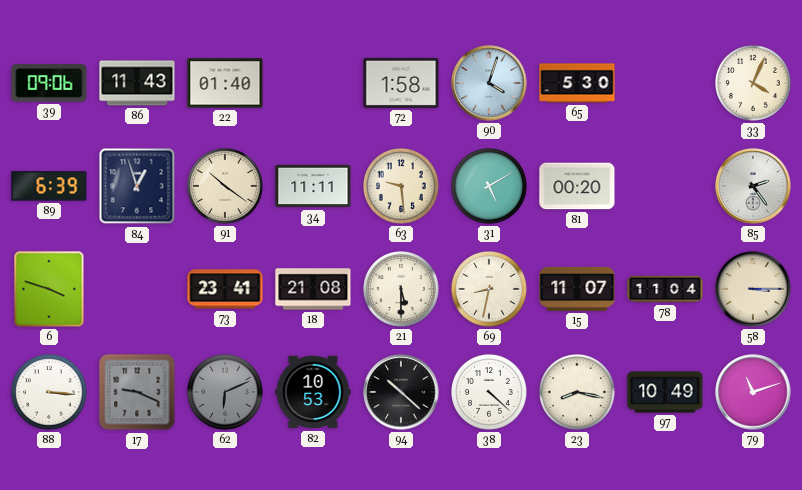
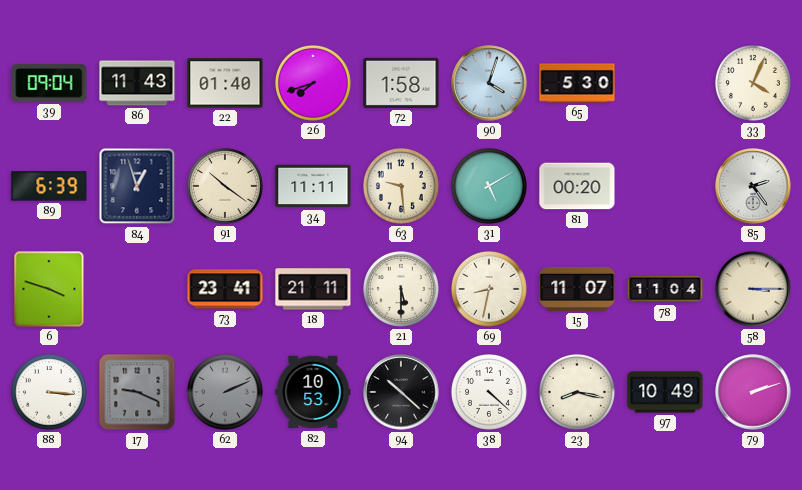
39: 09:06 -> 09:04 (49, 83)
26: none -> 7:42 (314, 84)
18: 21:08 -> 21:11 (313, 289)
62: 6:11 -> 2:11 (226, 393)
79: 11:12 -> 2:12 (753, 392)
